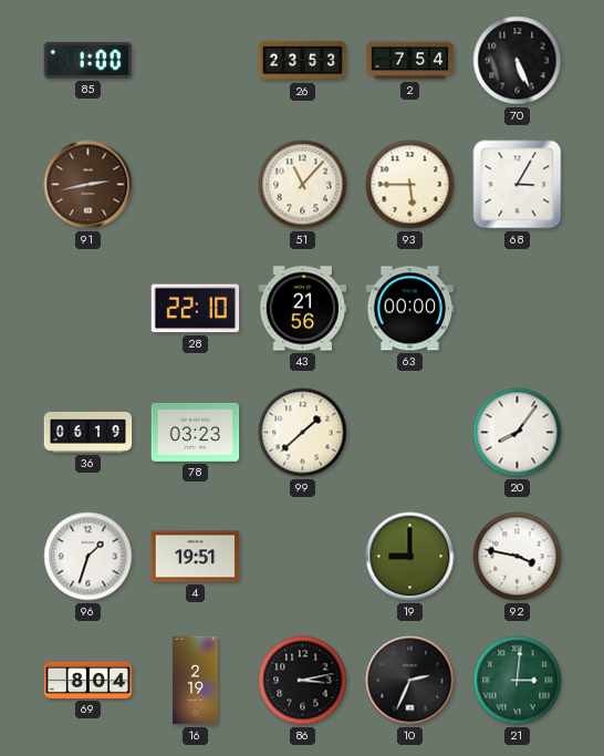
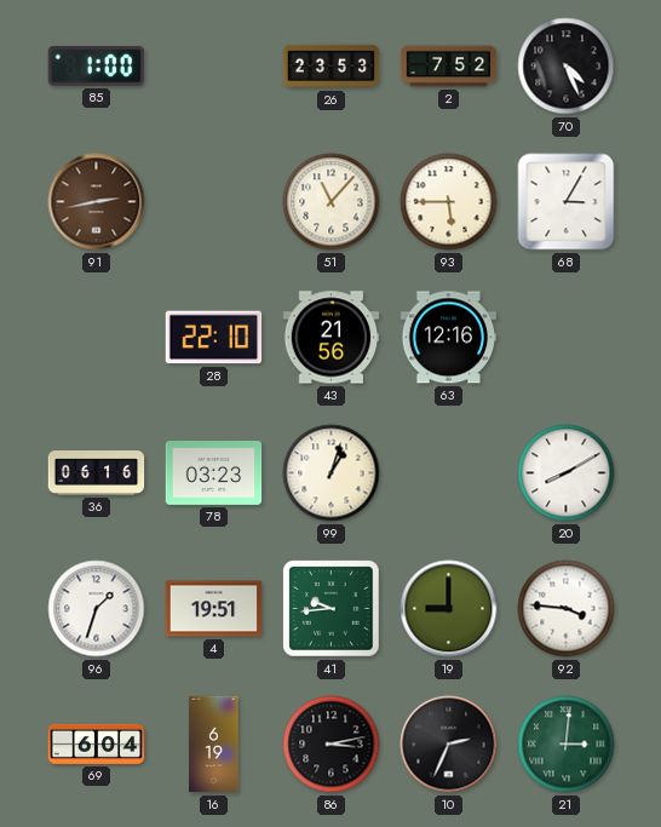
2: 7:54 -> 7:52 (449, 67)
70: 5:26 -> 4:26 (567, 67)
63: 00:00 -> 12:16 (449, 338)
36: 06:19 -> 06:16 (97, 473)
99: 1:38 -> 1:03 (332, 473)
20: 8:06 -> 8:10 (567, 473)
41: none -> 9:44 (332, 609)
92: 3:47 -> 3:46 (567, 609)
69: 8:04 -> 6:04 (97, 743)
16: 2:19 -> 6:19 (214, 745)
